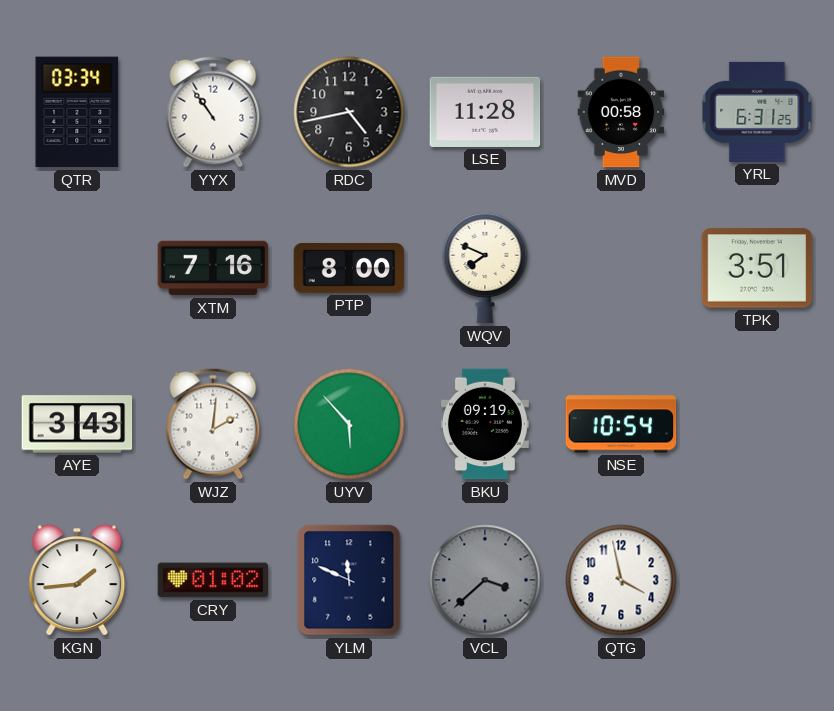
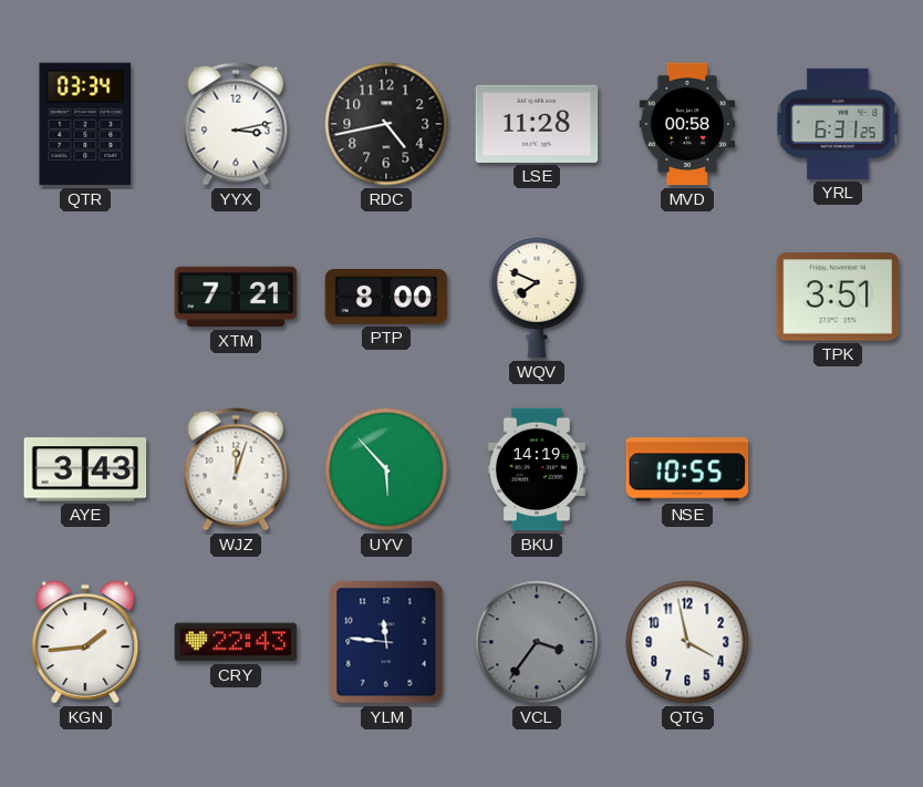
YYX: 10:54 -> 3:13 (236, 124)
XTM: 7:16 -> 7:21 (236, 297)
WJZ: 2:01 -> 12:03 (236, 469)
BKU: 09:19 -> 14:19 (537, 469)
NSE: 10:54 -> 10:55 (687, 469)
CRY: 01:02 -> 22:43 (236, 642)
YLM: 11:49 -> 11:46 (386, 642)
VCL: 3:38 -> 3:36 (537, 642)
